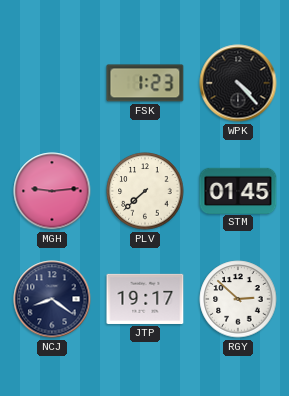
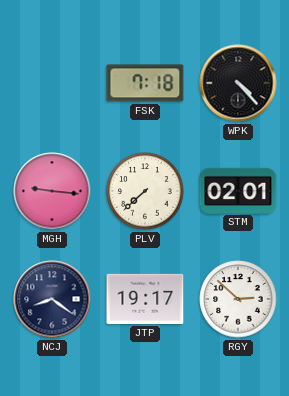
FSK: 1:23 -> 7:18 (145, 83)
MGH: 9:14 -> 9:16 (52, 191)
STM: 01:45 -> 02:01 (238, 190)
